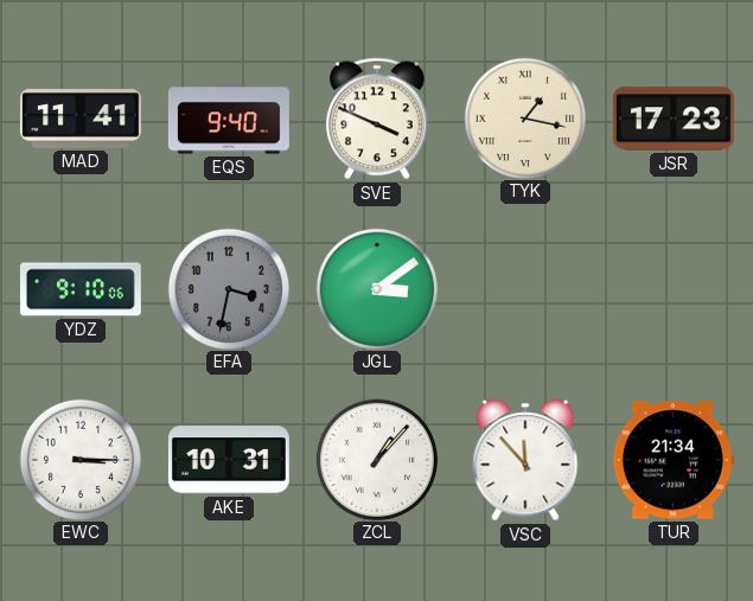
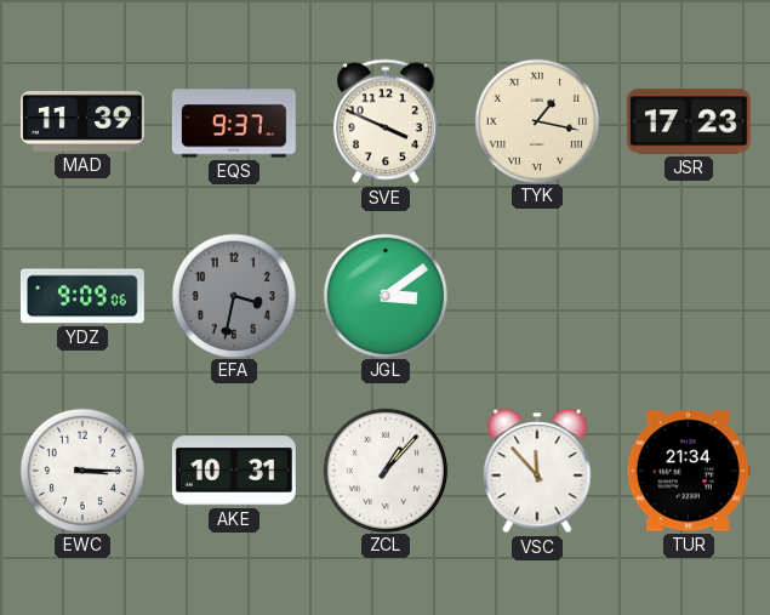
MAD: 11:41 -> 11:39 (82, 121)
EQS: 9:40 -> 9:37 (234, 121)
YDZ: 9:10 -> 9:09 (82, 296)
